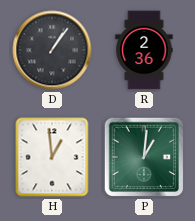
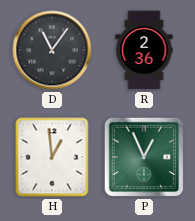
D: 1:06 -> 11:06 (52, 50)
P: 1:01 -> 12:56 (144, 157)
